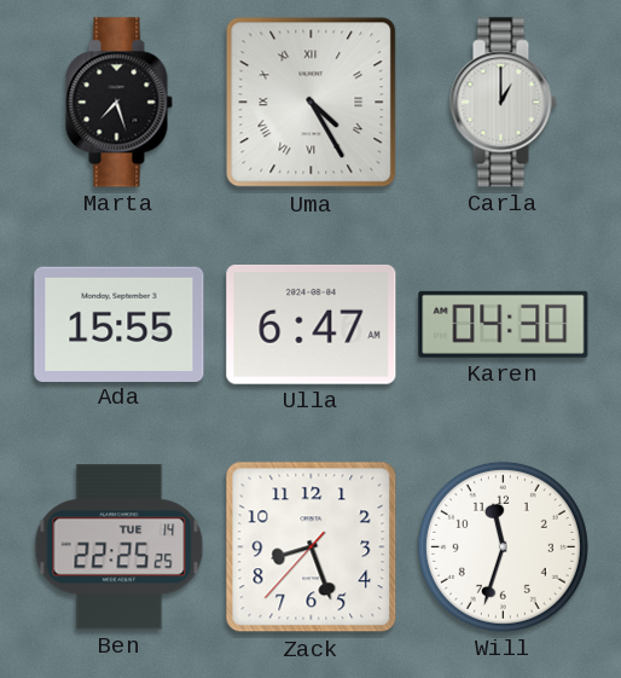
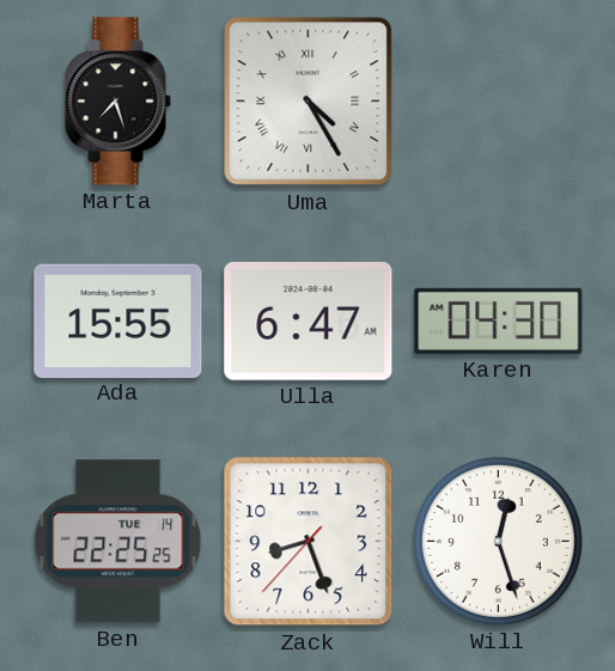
Carla: 1:00 -> none (503, 103)
Will: 11:33 -> 12:27 (498, 541)
